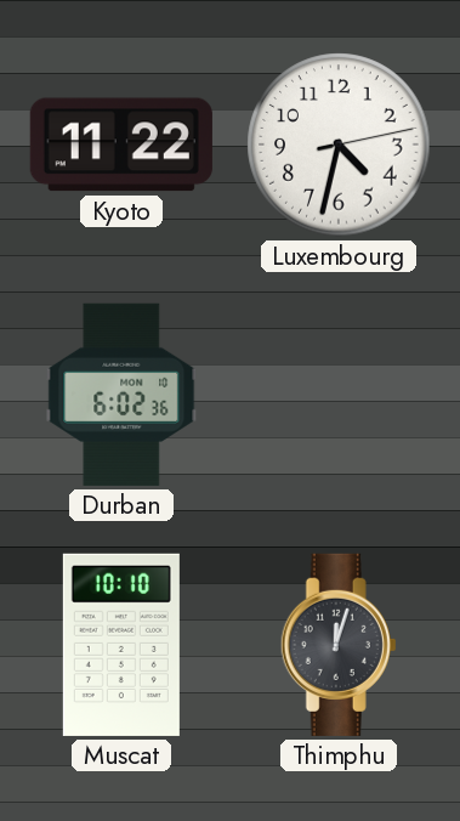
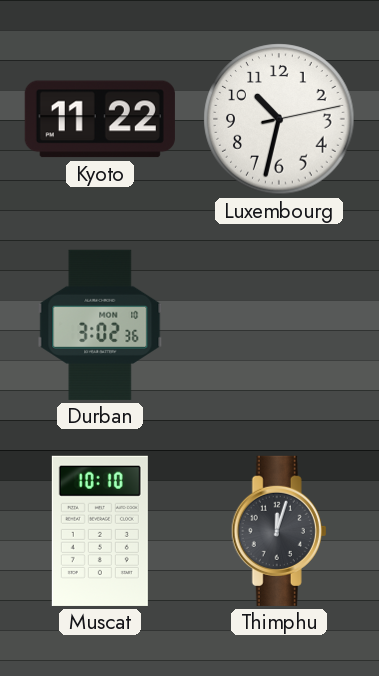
Luxembourg: 4:32 -> 10:32 (279, 119)
Durban: 6:02 -> 3:02 (100, 325)
